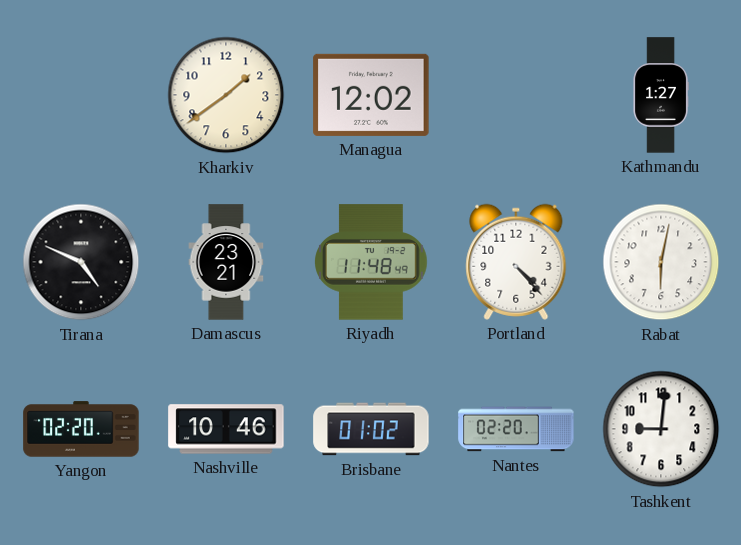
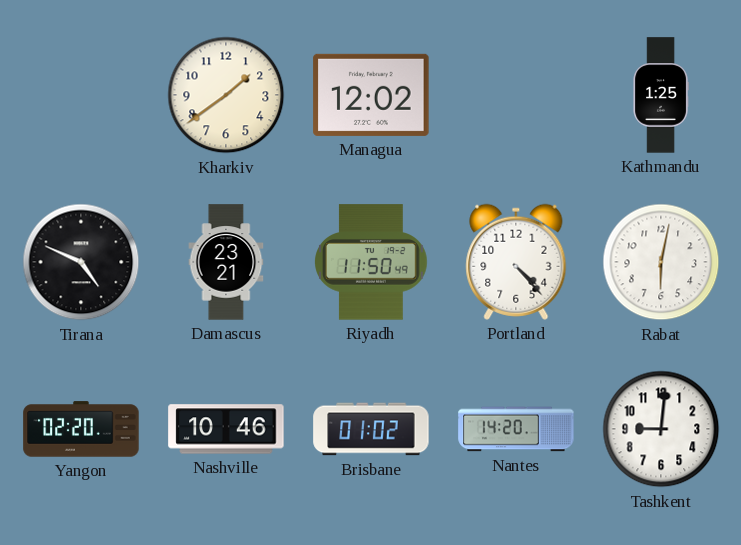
Kathmandu: 1:27 -> 1:25 (661, 95)
Riyadh: 11:48 -> 11:50 (372, 262)
Nantes: 02:20 -> 14:20 (516, 429)
